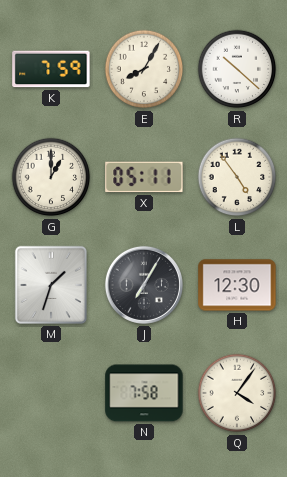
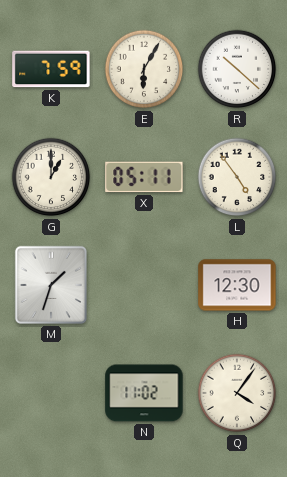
E: 8:05 -> 6:05 (144, 69)
J: 7:05 -> none (144, 285)
N: 7:58 -> 11:02 (144, 393)
